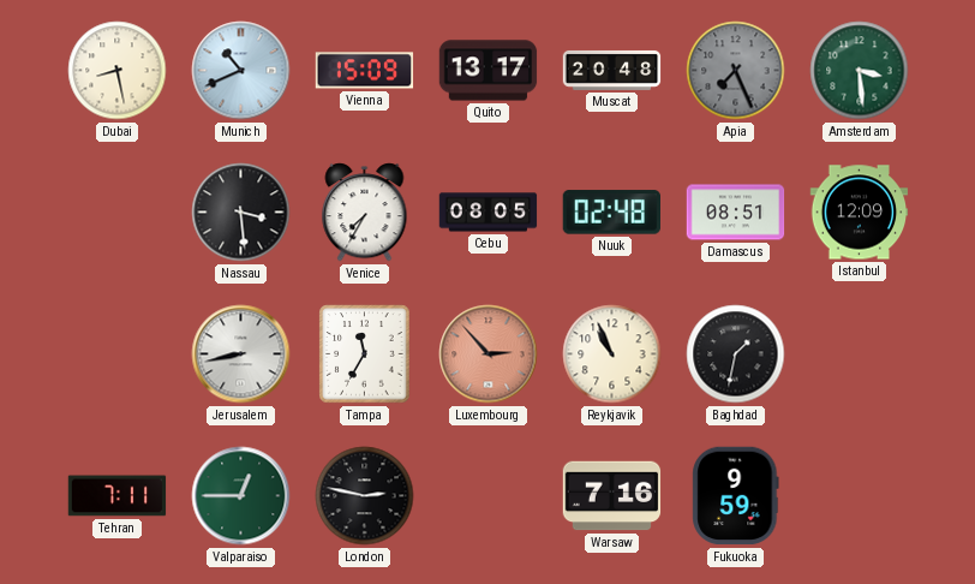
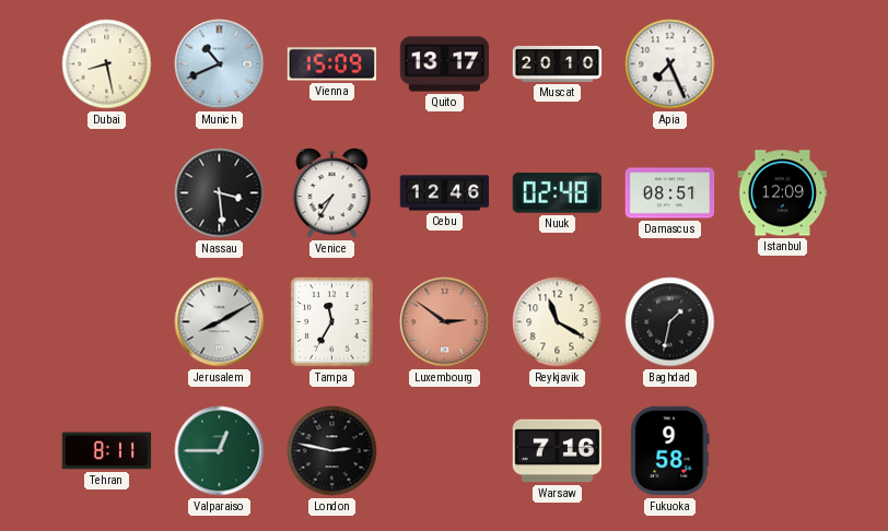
Muscat: 20:48 -> 20:10 (558, 63)
Apia dial: grey -> white (670, 64)
Amsterdam: 3:29 -> none (860, 71)
Cebu: 08:05 -> 12:46 (445, 193)
Jerusalem: 8:43 -> 8:10 (220, 322)
Luxembourg: 2:53 -> 2:51 (445, 322)
Reykjavik: 10:56 -> 11:20 (558, 322)
Tehran: 7:11 -> 8:11 (107, 451)
Fukuoka: 9:59 -> 9:58 (670, 451)
